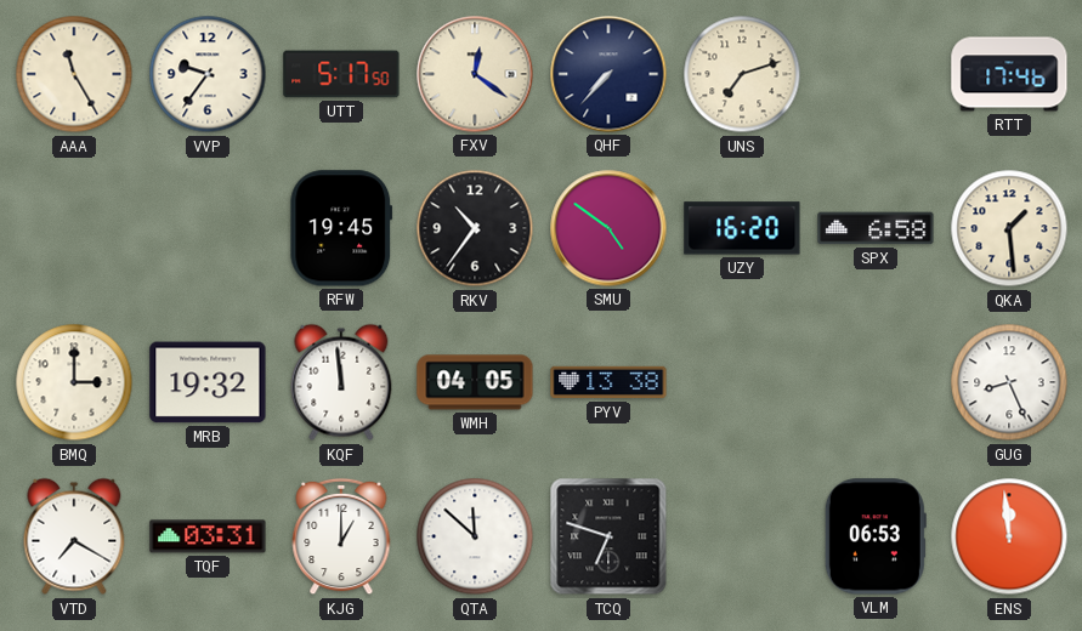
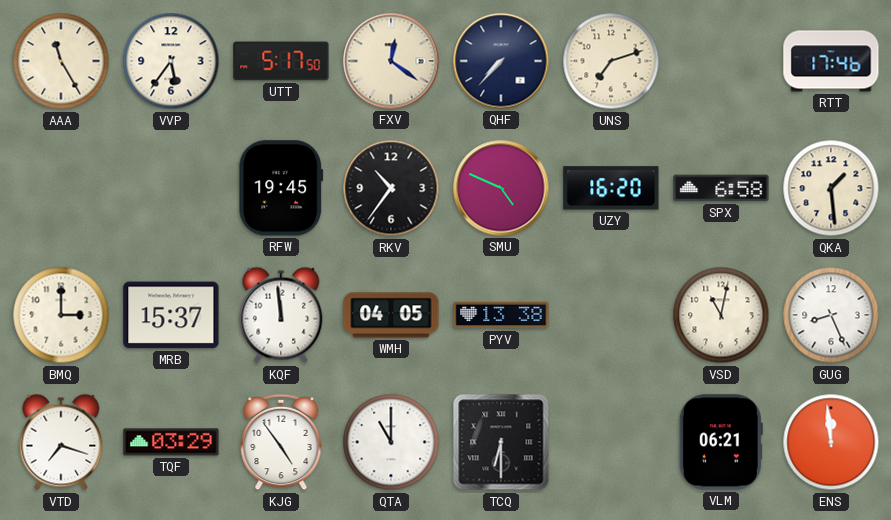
VVP: 9:36 -> 5:36 (171, 61)
SMU: 4:51 -> 4:49 (501, 188)
MRB: 19:32 -> 15:37 (171, 315)
VSD: none -> 11:02 (721, 315)
VTD: 7:20 -> 7:18 (61, 442)
TQF: 03:31 -> 03:29 (171, 442)
KJG: 1:00 -> 4:54 (281, 442)
QTA: 11:52 -> 11:00 (391, 442)
TCQ: 6:48 -> 6:30 (501, 442)
VLM: 06:53 -> 06:21 (721, 442)
